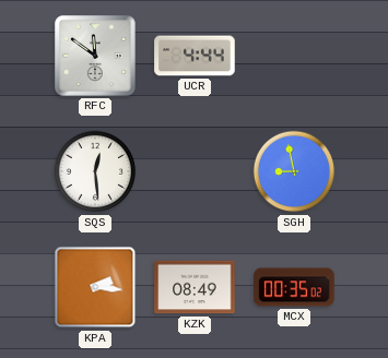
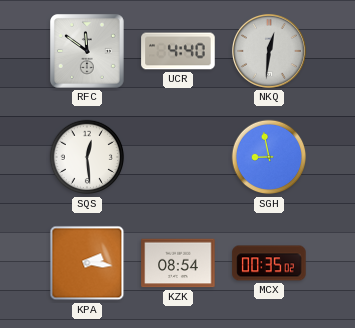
UCR: 4:44 -> 4:40 (178, 51)
NKQ: none -> 12:31 (269, 51)
KZK: 08:49 -> 08:54 (178, 263)
